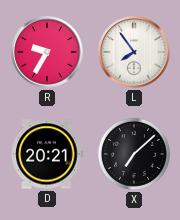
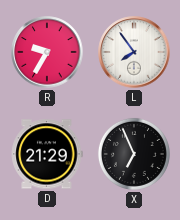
D: 20:21 -> 21:29 (47, 154)
X: 7:08 -> 6:56 (134, 154)
